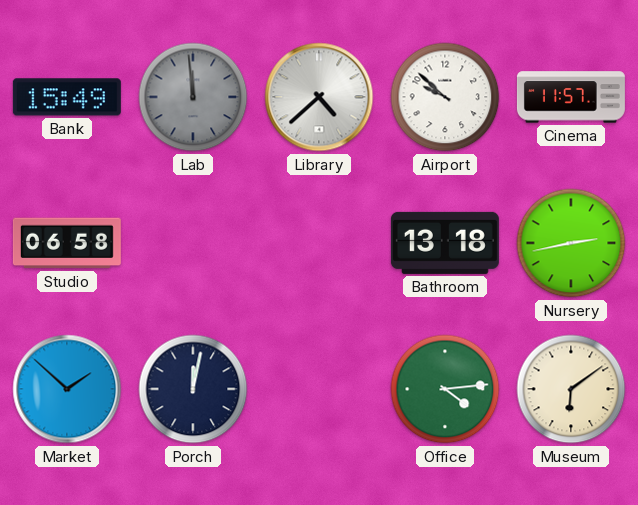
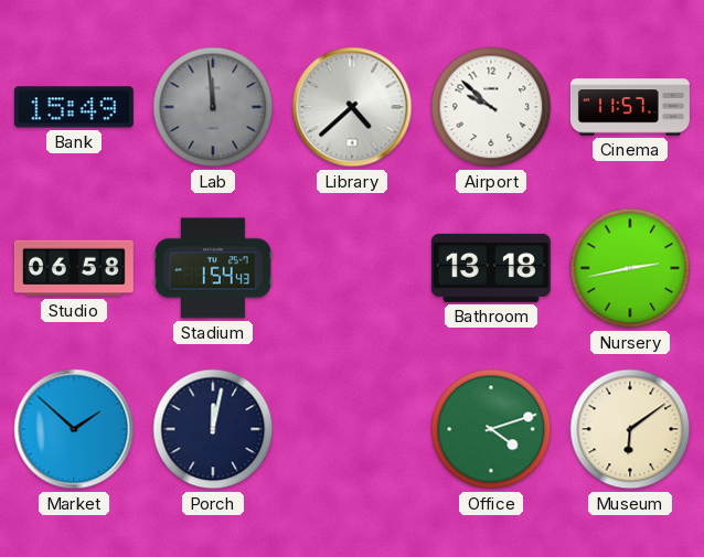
Stadium: none -> 1:54 (213, 268)
Office: 4:14 -> 4:12 (491, 429)
